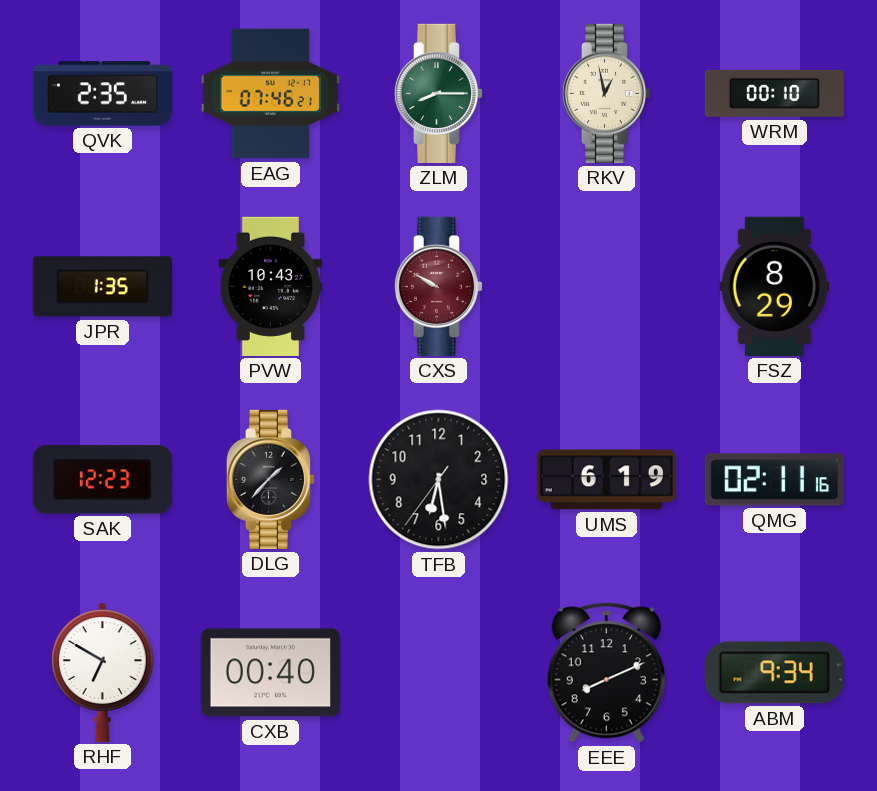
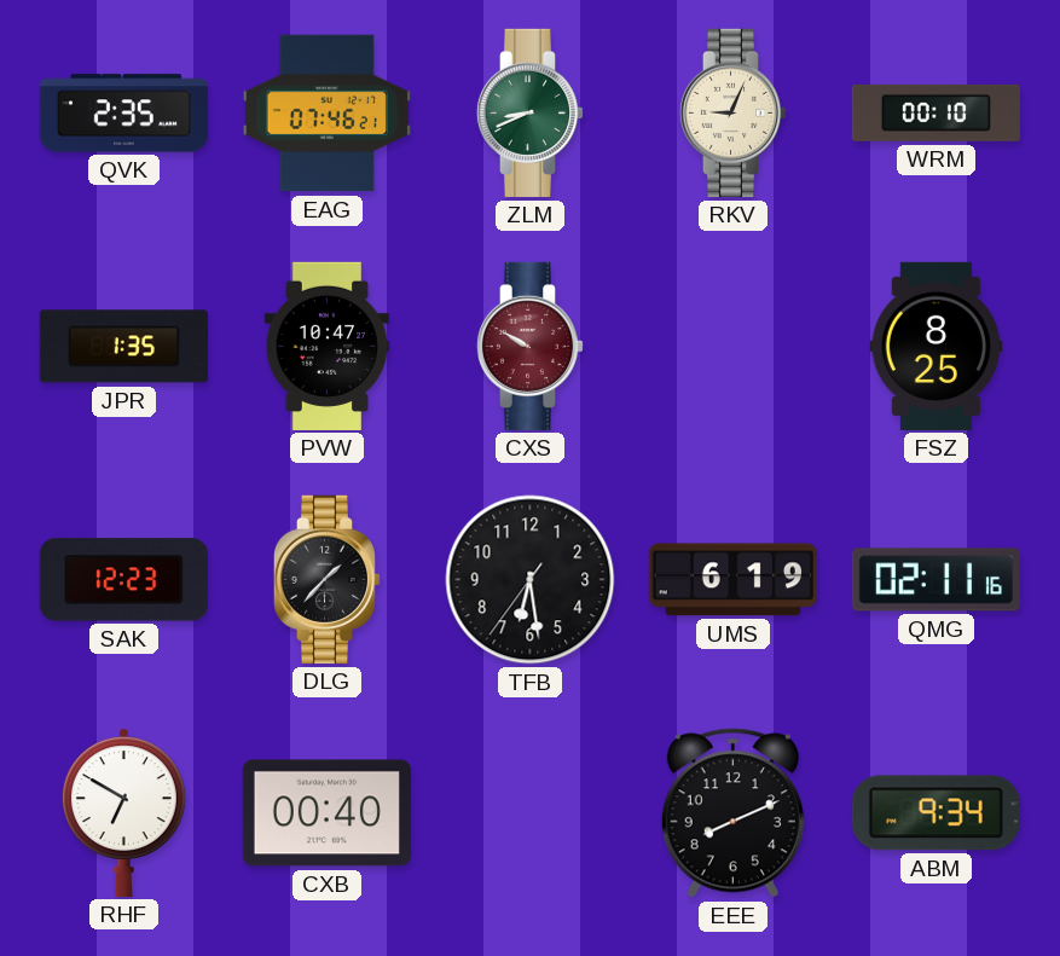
ZLM: 8:15 -> 8:41 (531, 112)
RKV: 12:58 -> 9:04 (734, 112)
PVW: 10:43 -> 10:47 (328, 346)
FSZ: 8:29 -> 8:25 (937, 346)
